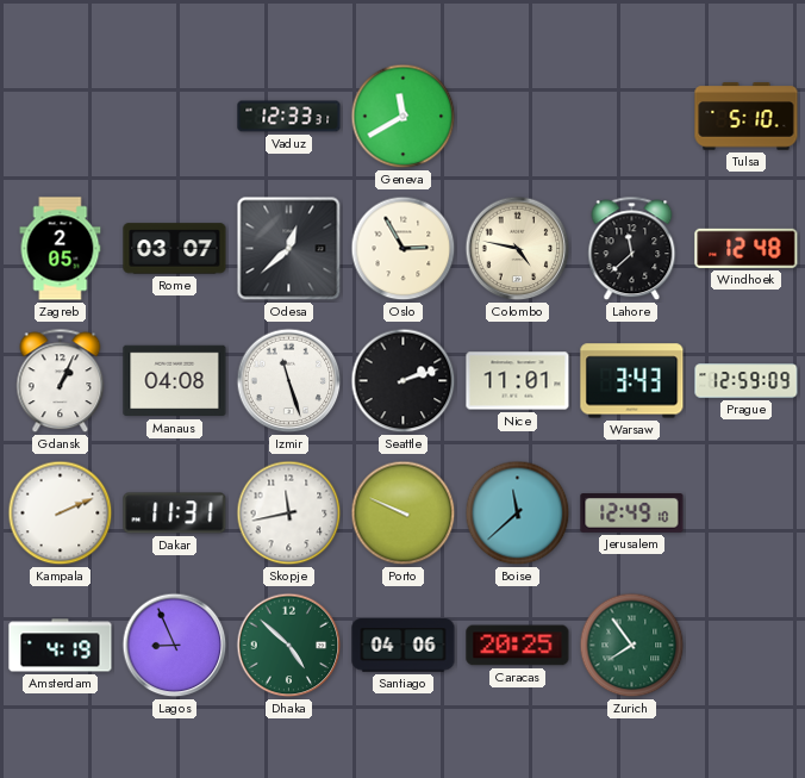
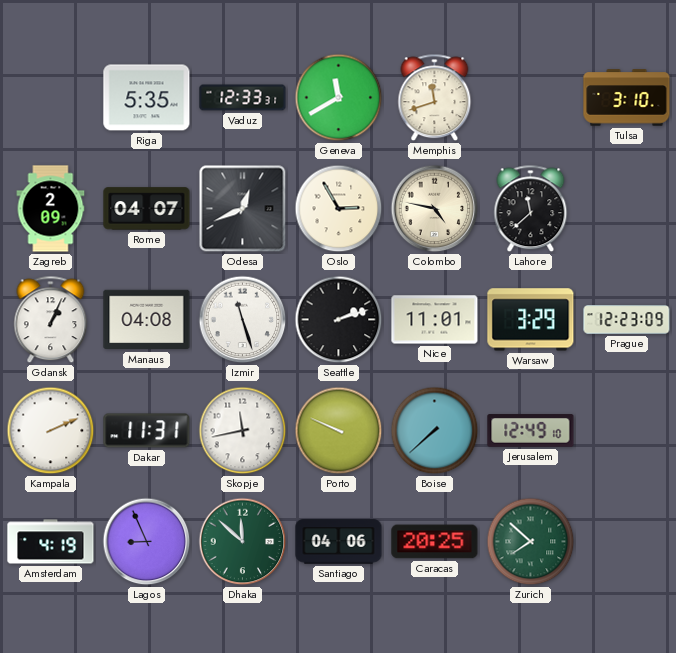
Riga: none -> 5:35 (147, 98)
Memphis: none -> 11:42 (435, 98)
Tulsa: 5:10 -> 3:10 (627, 98)
Zagreb: 2:05 -> 2:09 (51, 209)
Rome: 03:07 -> 04:07 (147, 209)
Odesa: 12:38 -> 12:41 (243, 209)
Windhoek: 12:48 -> none (747, 248)
Warsaw: 3:43 -> 3:29 (531, 320)
Prague: 12:59 -> 12:23 (627, 320)
Boise: 11:38 -> 7:38 (435, 431)
Dhaka: 4:52 -> 11:52 (243, 542)
Zurich: 7:54 -> 7:52 (531, 542)
